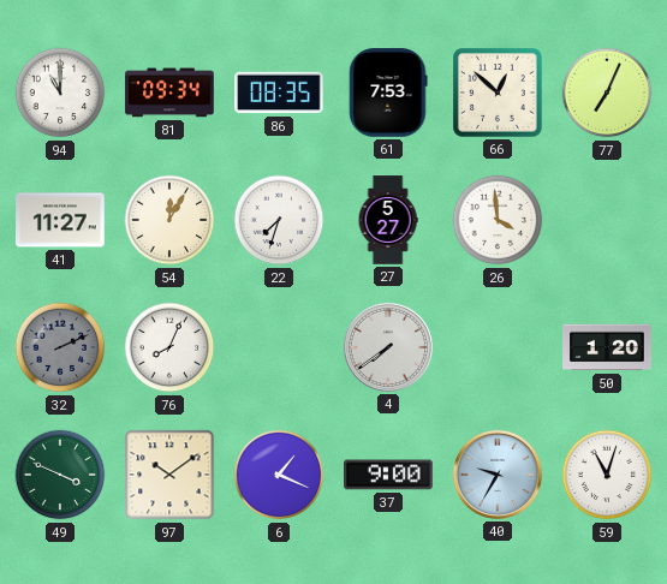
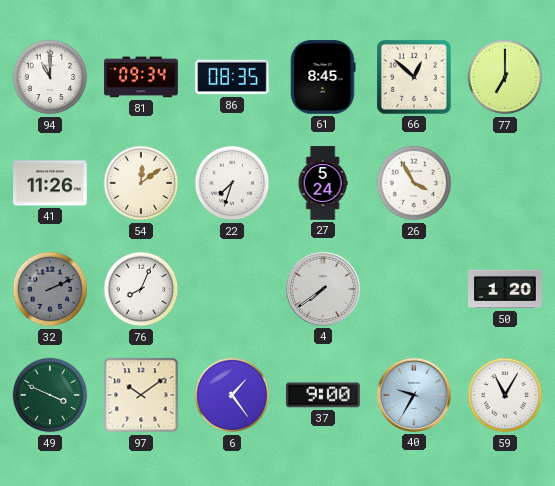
61: 7:53 -> 8:45 (323, 77)
77: 7:04 -> 7:00 (505, 77)
41: 11:27 -> 11:26 (50, 183)
54: 12:05 -> 12:09 (141, 183)
27: 5:27 -> 5:24 (323, 183)
26: 3:59 -> 3:55 (414, 183)
6: 1:19 -> 1:24 (232, 395)
59: 11:03 -> 11:05 (505, 395)
